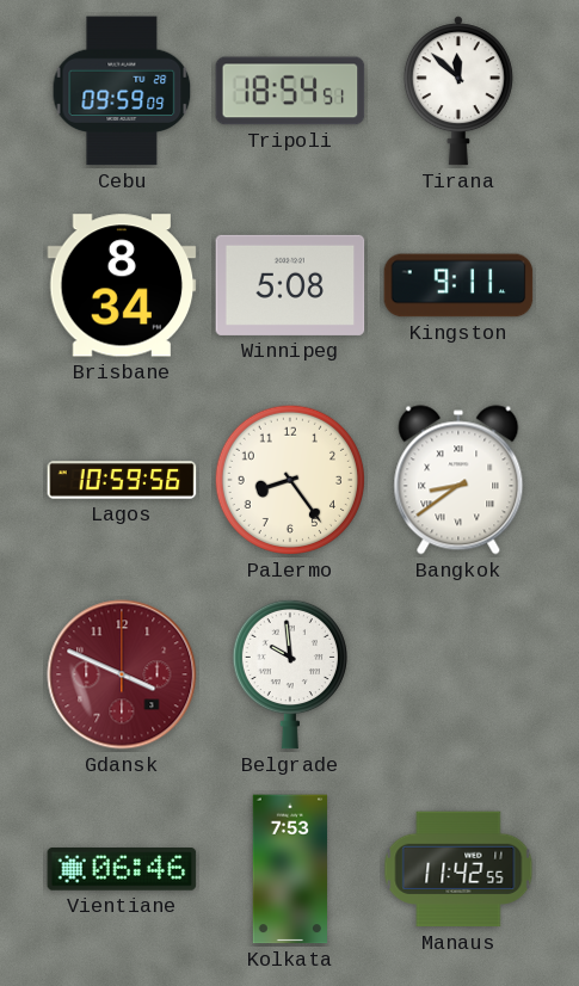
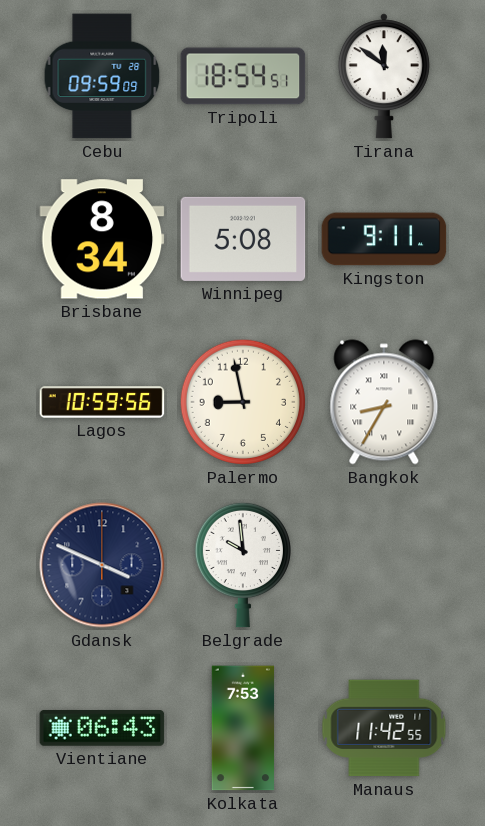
Tirana: 11:52 -> 11:51 (384, 76)
Palermo: 8:24 -> 8:58 (243, 402)
Bangkok: 8:39 -> 8:35 (384, 402)
Gdansk dial: burgundy -> navy (102, 565)
Vientiane: 06:46 -> 06:43 (102, 729)
